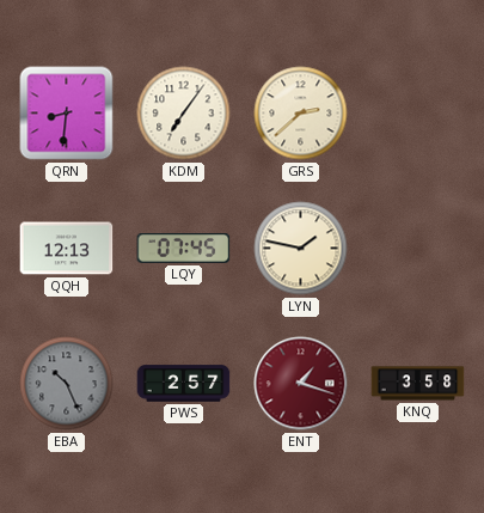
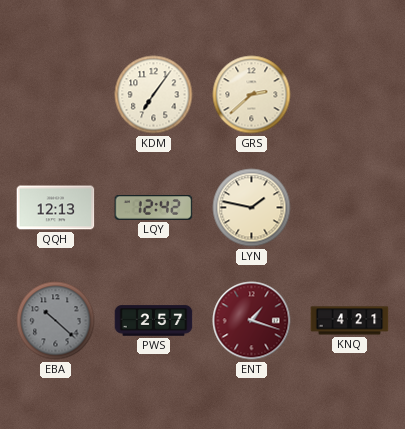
QRN: 8:31 -> none (67, 114)
LQY: 07:45 -> 12:42 (154, 208)
EBA: 10:26 -> 10:22 (56, 321)
KNQ: 3:58 -> 4:21 (350, 321)
